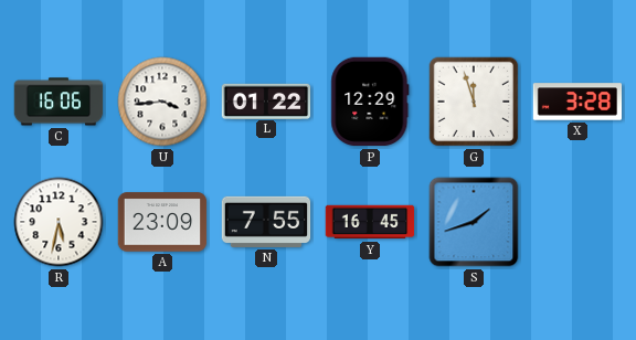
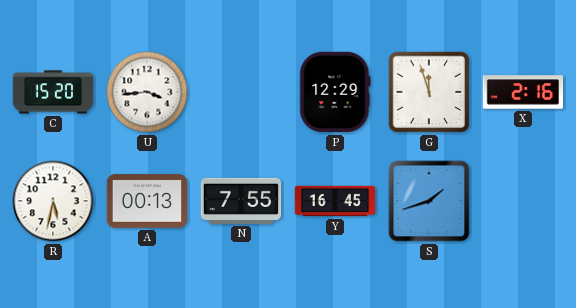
C: 16:06 -> 15:20 (53, 92)
L: 01:22 -> none (266, 100)
X: 3:28 -> 2:16 (523, 92)
A: 23:09 -> 00:13 (147, 201)
